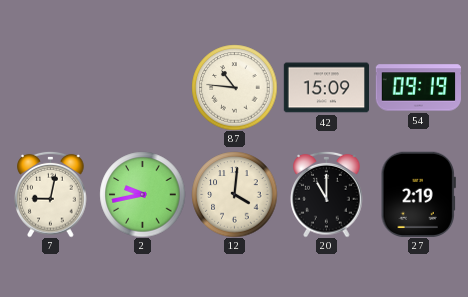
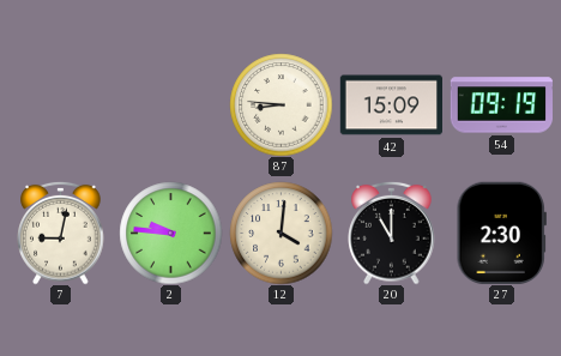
87: 10:46 -> 8:46 (280, 104)
2: 9:43 -> 9:46 (170, 233)
27: 2:19 -> 2:30 (501, 233)
